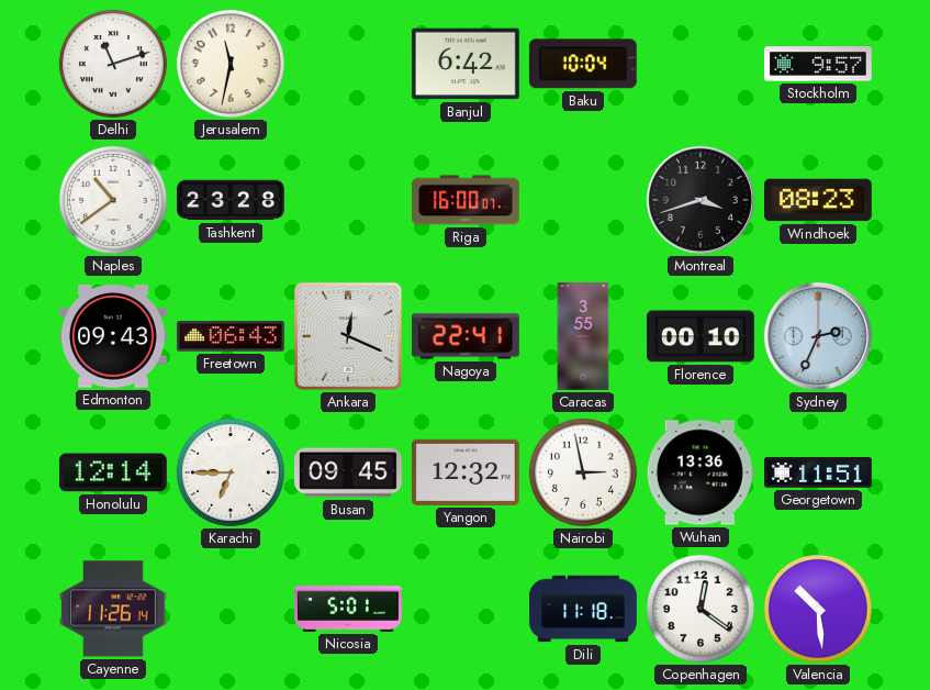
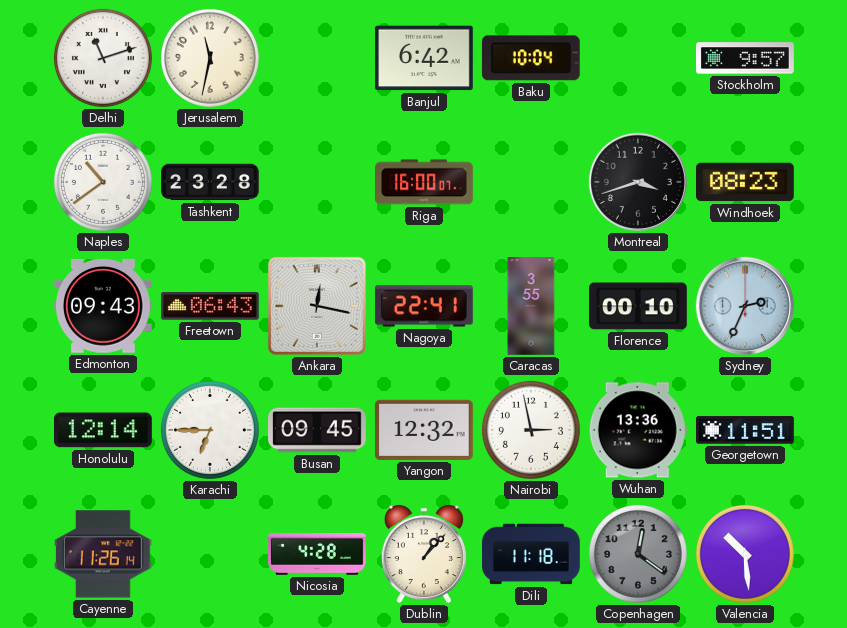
Ankara: 12:19 -> 12:17 (317, 306)
Nicosia: 5:01 -> 4:28 (318, 555)
Dublin: none -> 1:07 (424, 554)
Copenhagen dial: white -> grey (638, 554)
